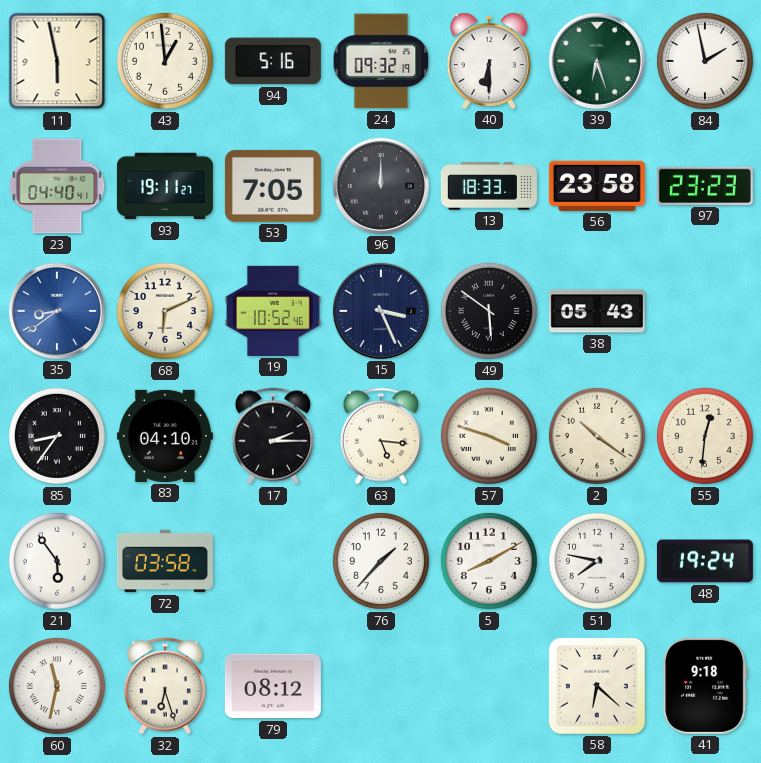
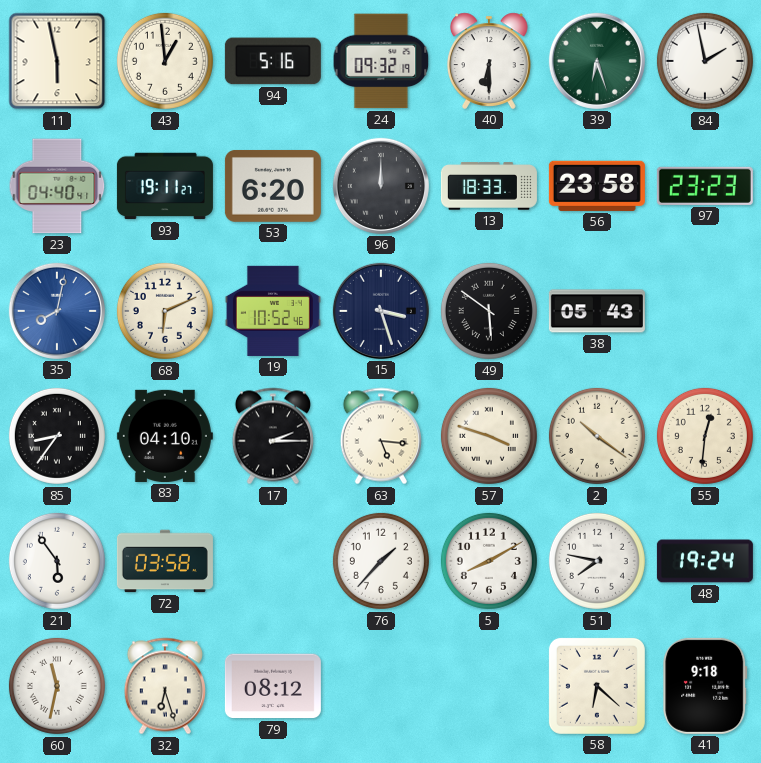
53: 7:05 -> 6:20 (273, 186)
35: 8:39 -> 8:02 (57, 311)
15: 3:26 -> 3:27 (381, 311)
